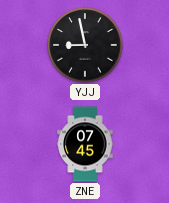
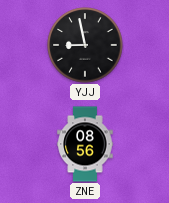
ZNE: 07:45 -> 08:56 (85, 144)
